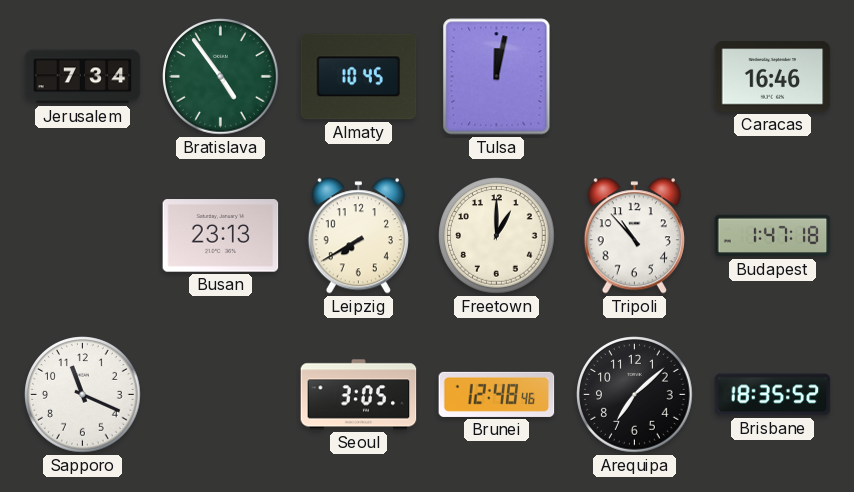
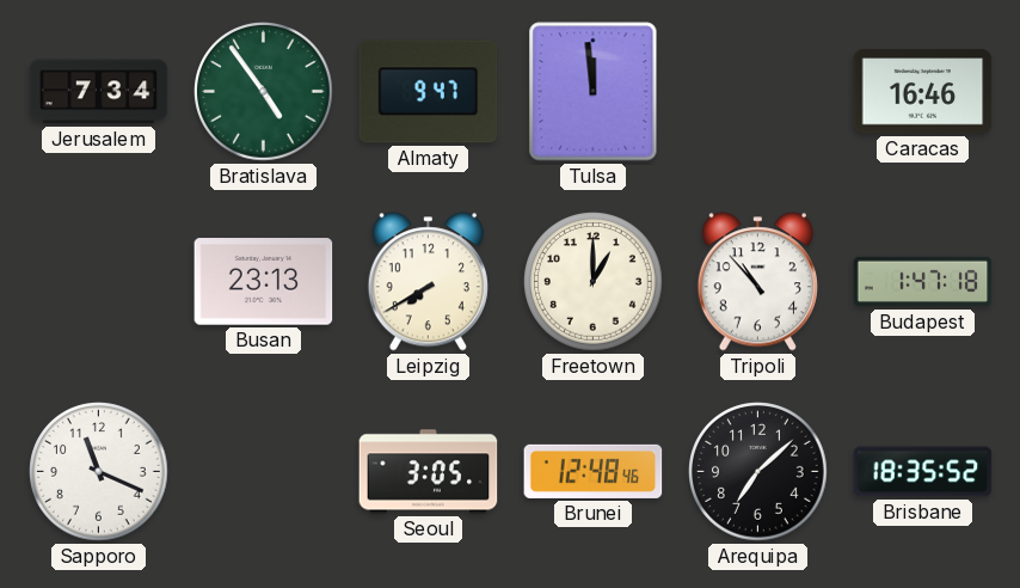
Almaty: 10:45 -> 9:47 (429, 92)
Tulsa: 12:02 -> 11:59 (594, 92)
